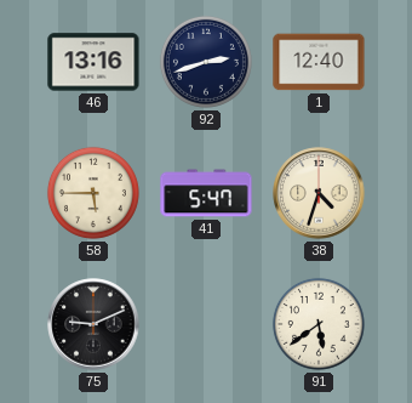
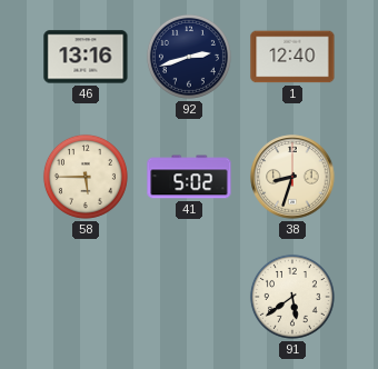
41: 5:47 -> 5:02 (189, 177)
38: 4:33 -> 8:33 (292, 177)
75: 9:11 -> none (93, 324)
